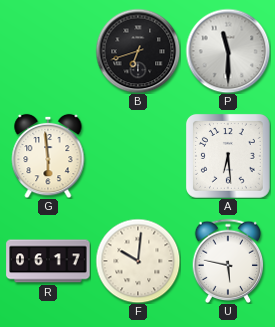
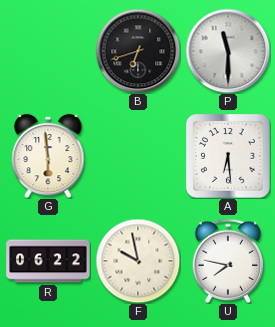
R: 06:17 -> 06:22 (48, 261)
F: 10:01 -> 9:58 (138, 261)
U: 5:47 -> 7:47 (228, 261)
